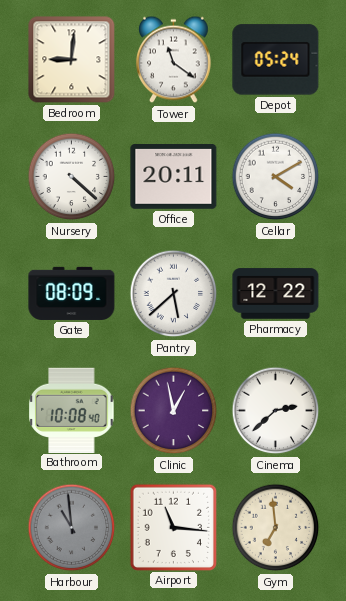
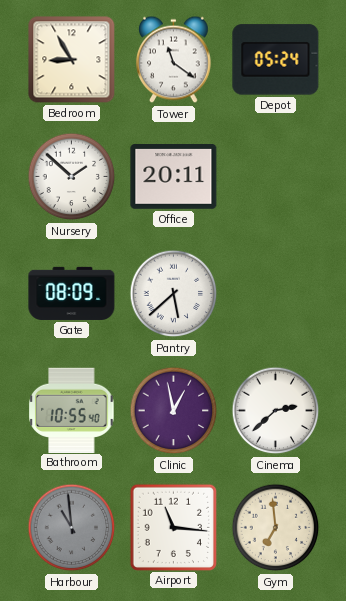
Bedroom: 9:01 -> 8:55 (72, 60)
Nursery: 4:22 -> 1:52 (72, 177)
Cellar: 4:10 -> none (276, 177)
Pharmacy: 12:22 -> none (276, 294)
Bathroom: 10:08 -> 10:55 (72, 410)
